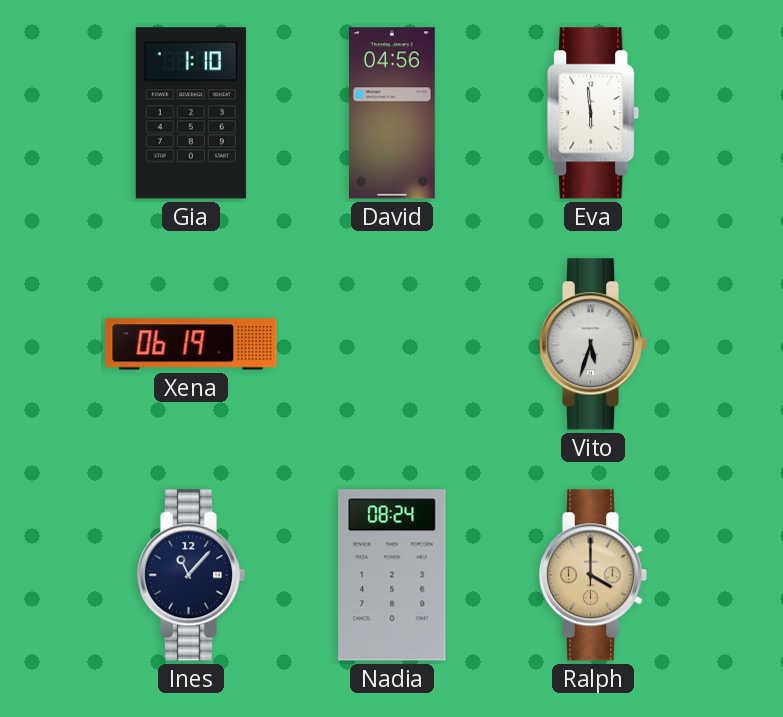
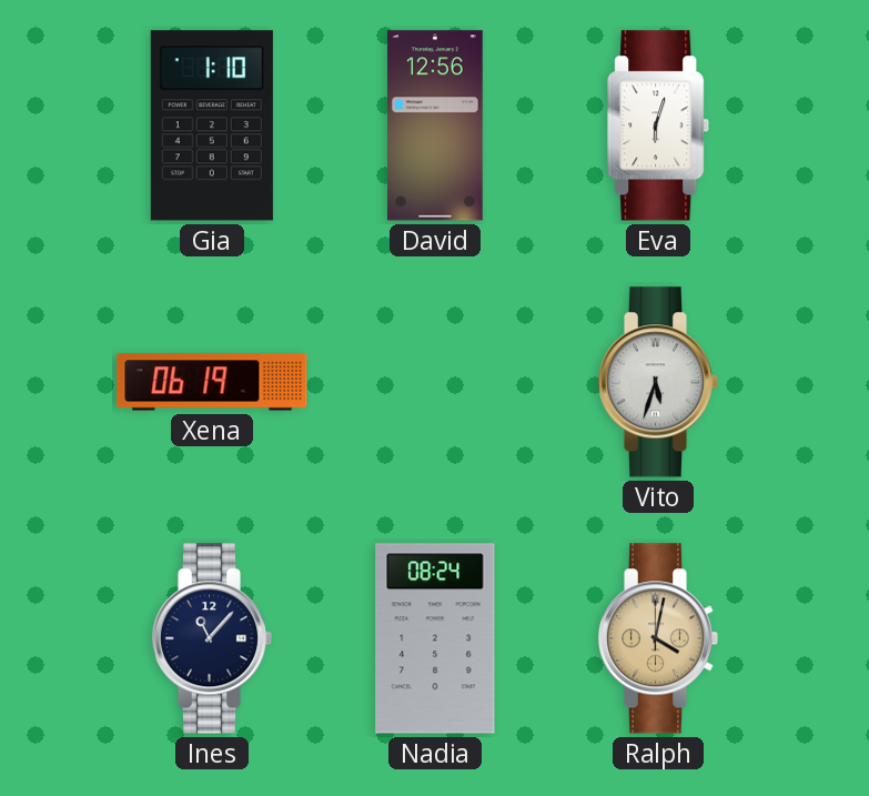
David: 04:56 -> 12:56 (436, 125)
Eva: 5:59 -> 6:03 (659, 125)
Ralph: 4:00 -> 4:02 (658, 638)
